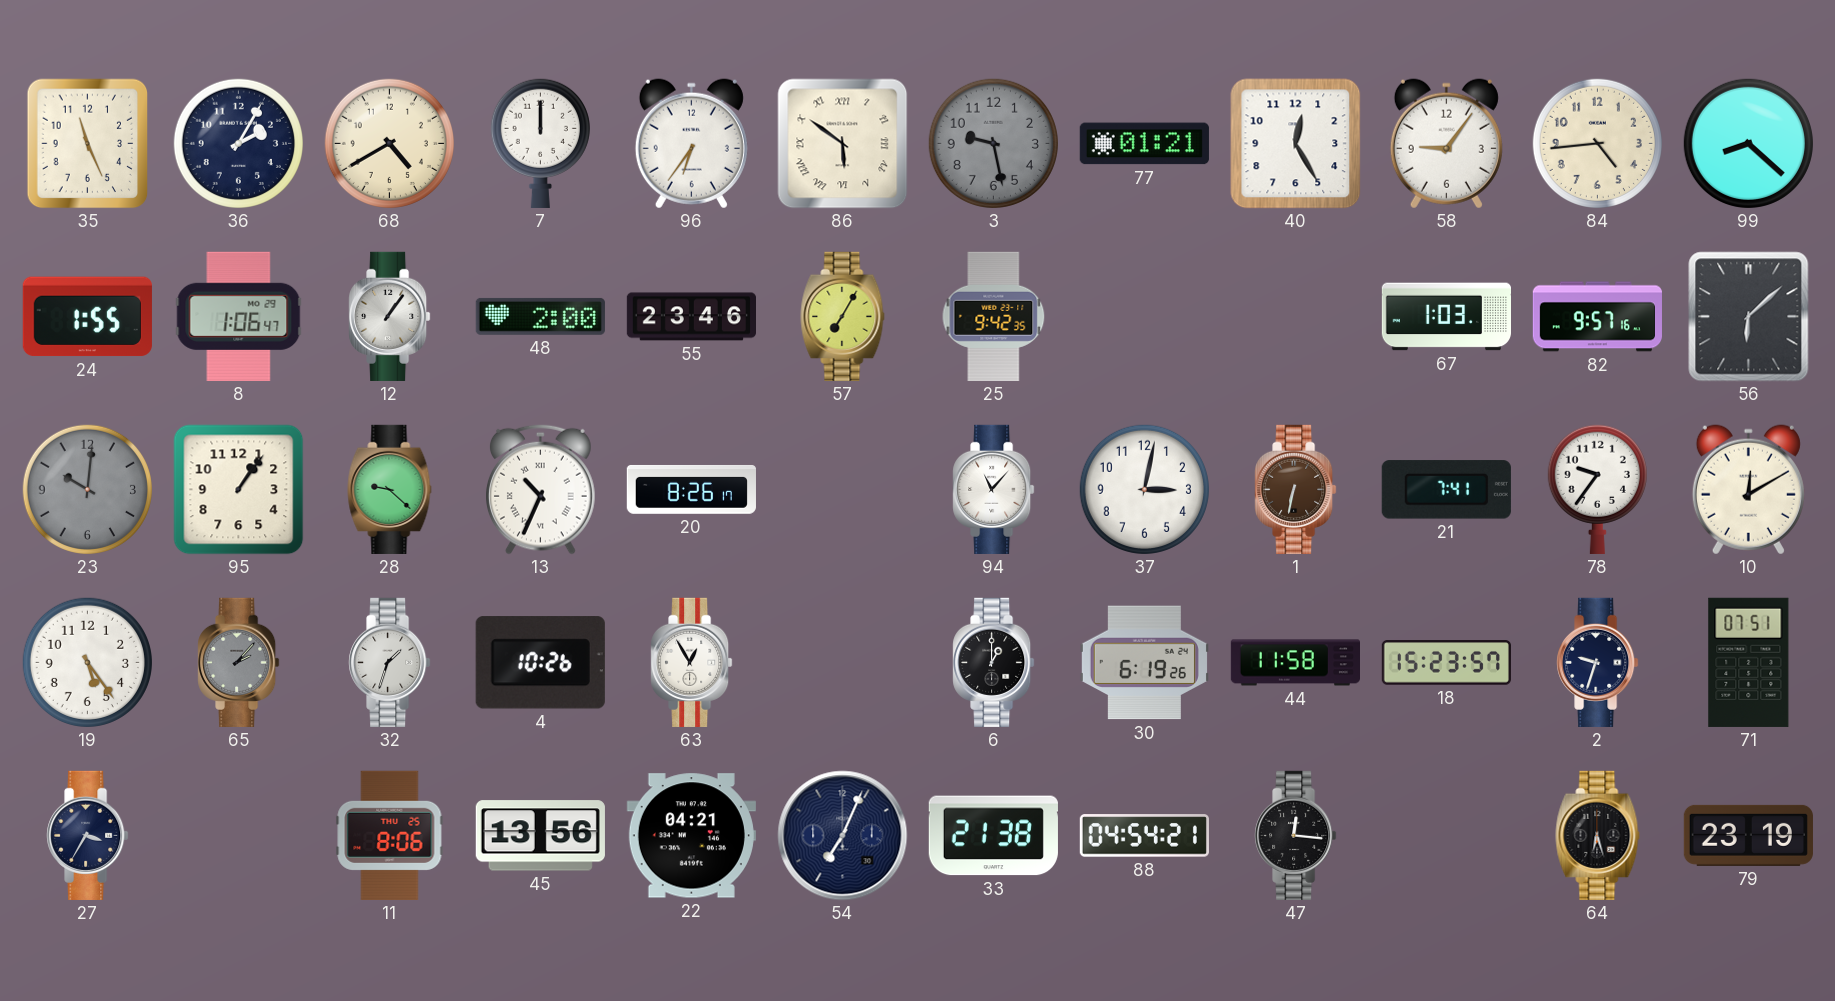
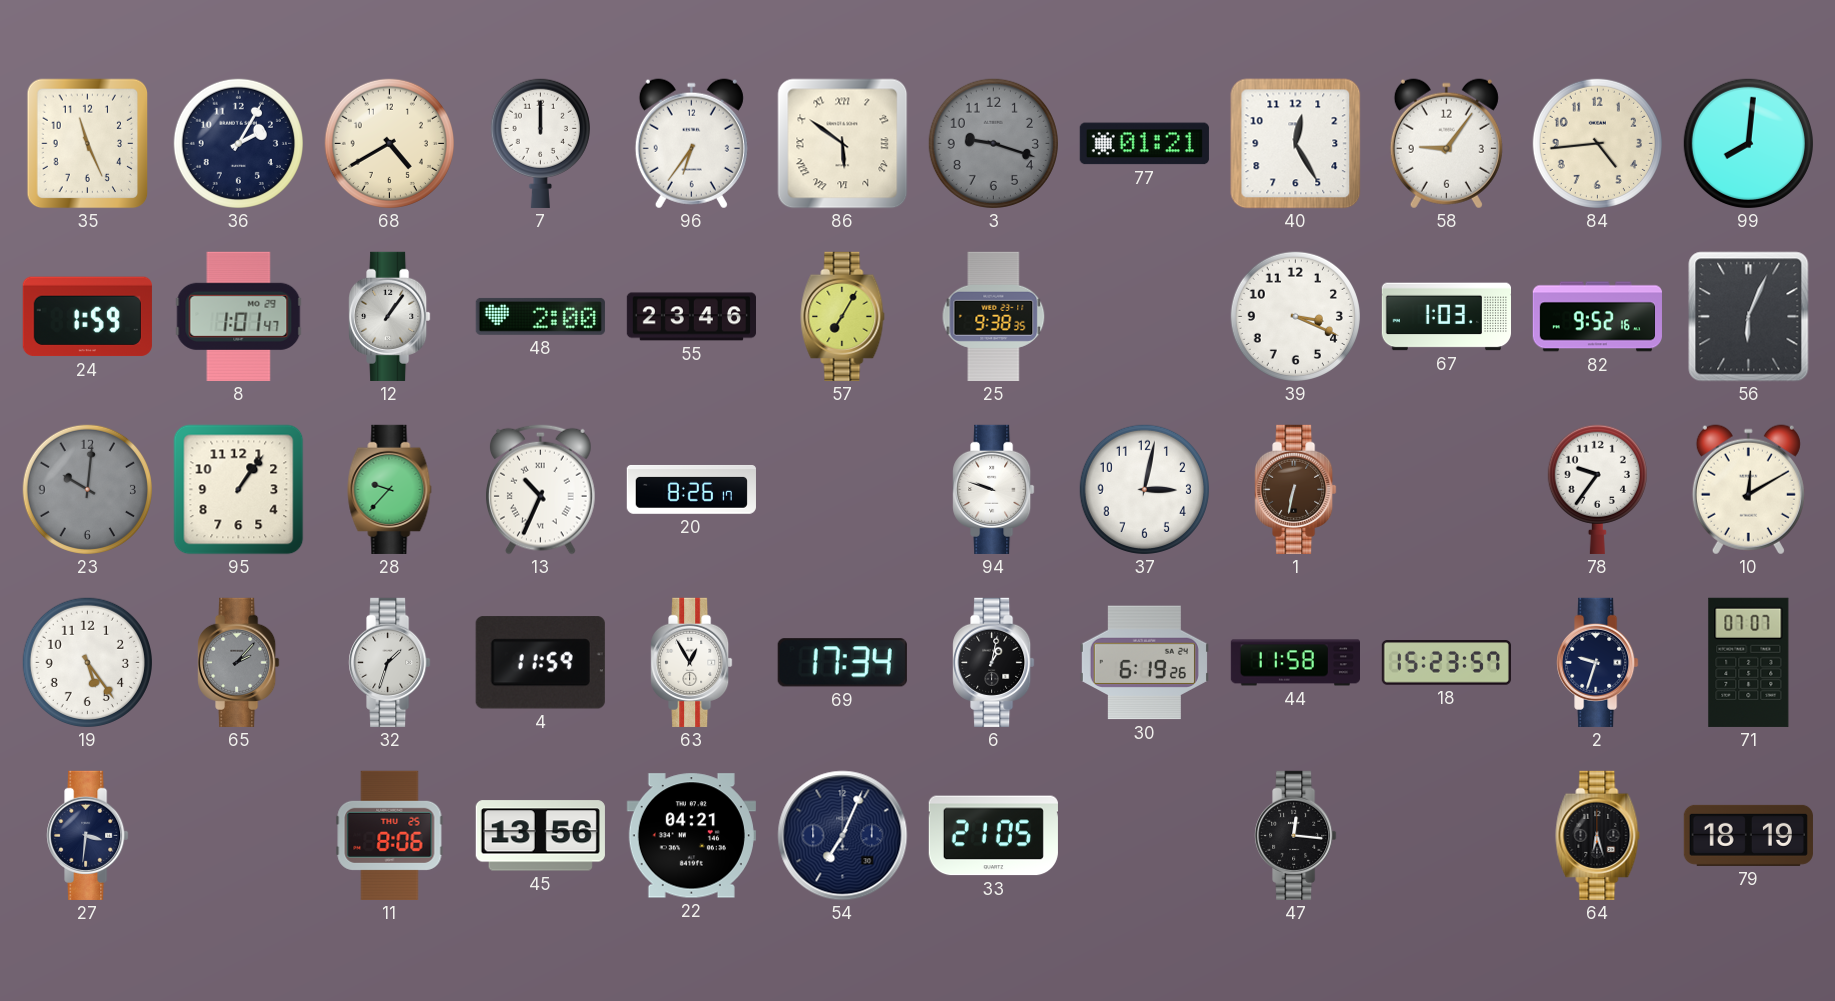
3: 9:28 -> 9:18 (993, 143)
99: 8:22 -> 8:01 (1748, 143)
24: 1:55 -> 1:59 (87, 317)
8: 1:06 -> 1:01 (239, 316)
25: 9:42 -> 9:38 (994, 316)
39: none -> 3:19 (1295, 316)
82: 9:57 -> 9:52 (1597, 317)
56: 6:08 -> 6:04 (1749, 317)
28: 9:22 -> 9:37 (390, 489)
94: 11:07 -> 9:48 (994, 489)
21: 7:41 -> none (1446, 490)
4: 10:26 -> 11:59 (540, 663)
69: none -> 17:34 (842, 663)
6: 1:00 -> 1:02 (994, 662)
71: 07:51 -> 07:07 (1749, 662)
27: 3:35 -> 3:31 (88, 835)
33: 21:38 -> 21:05 (993, 836)
88: 04:54 -> none (1144, 836)
79: 23:19 -> 18:19 (1748, 835)
